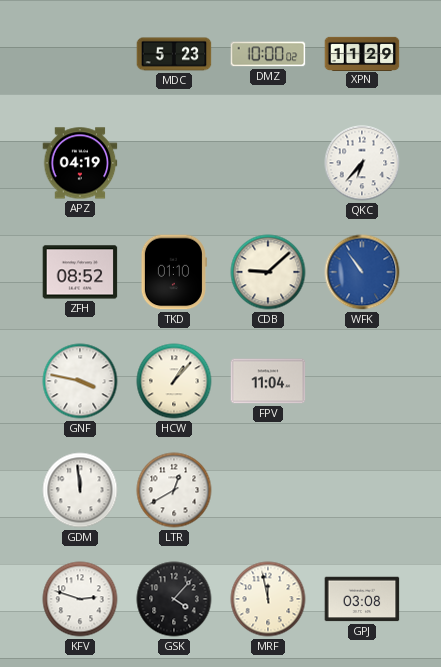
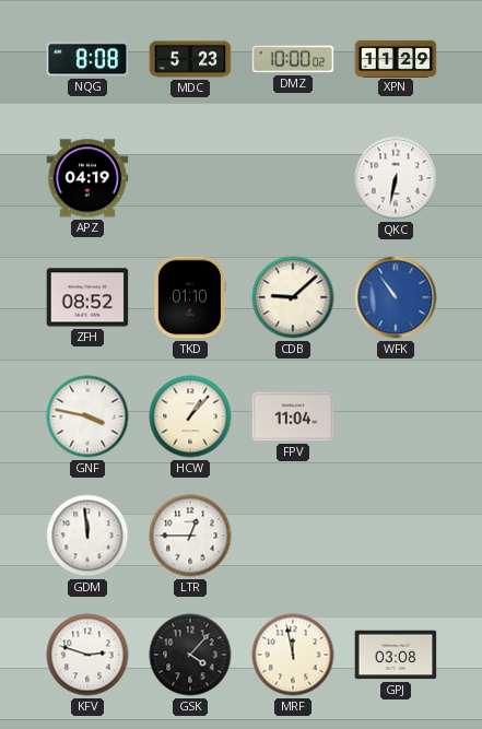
NQG: none -> 8:08 (87, 59)
QKC: 6:37 -> 6:32 (396, 178)
LTR: 12:40 -> 12:45 (190, 536)
